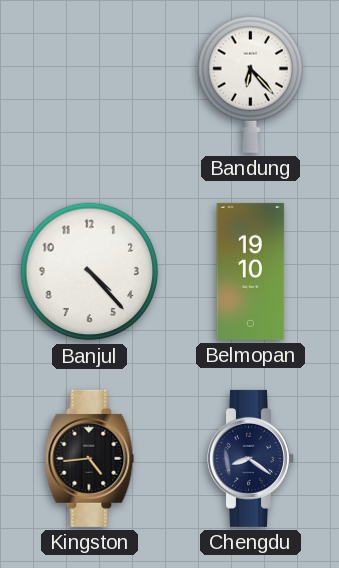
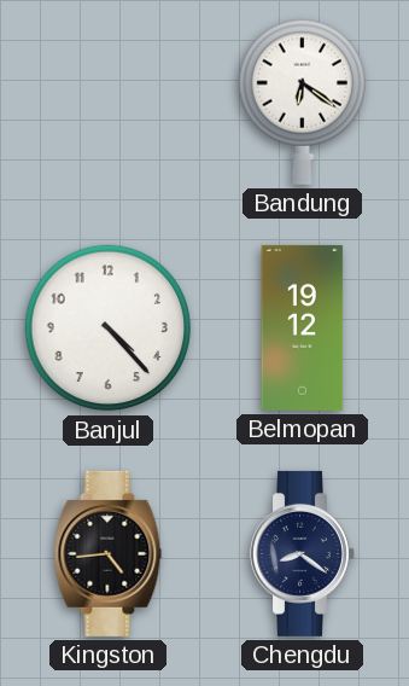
Bandung: 6:23 -> 6:21 (302, 101)
Belmopan: 19:10 -> 19:12 (303, 327)
